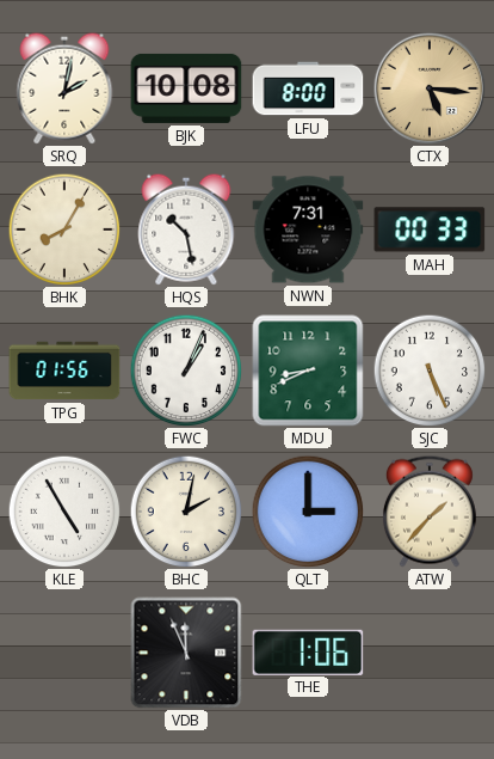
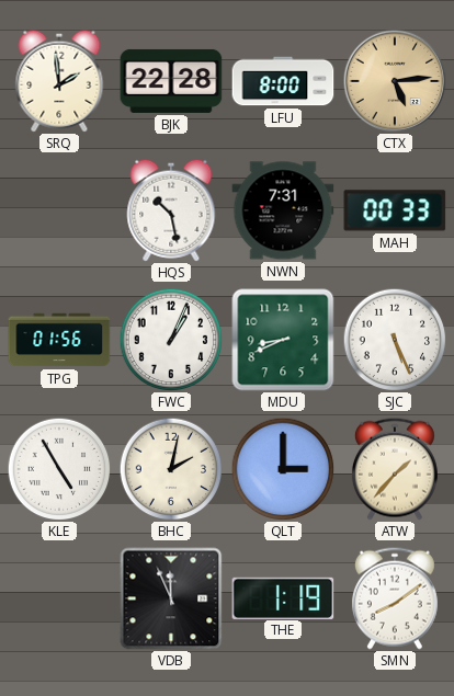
SRQ: 2:02 -> 1:59 (59, 81)
BJK: 10:08 -> 22:28 (171, 81)
CTX: 5:16 -> 5:14 (395, 81)
BHK: 8:05 -> none (64, 229)
THE: 1:06 -> 1:19 (283, 597)
SMN: none -> 8:09 (395, 598)
